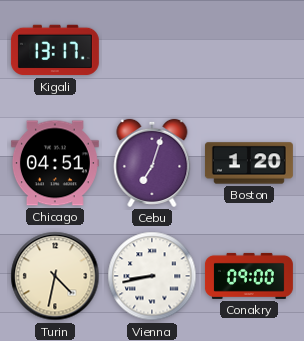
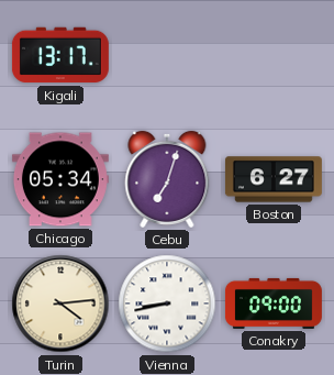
Chicago: 04:51 -> 05:34 (60, 179)
Boston: 1:20 -> 6:27 (274, 179)
Turin: 4:32 -> 4:14 (60, 304)
